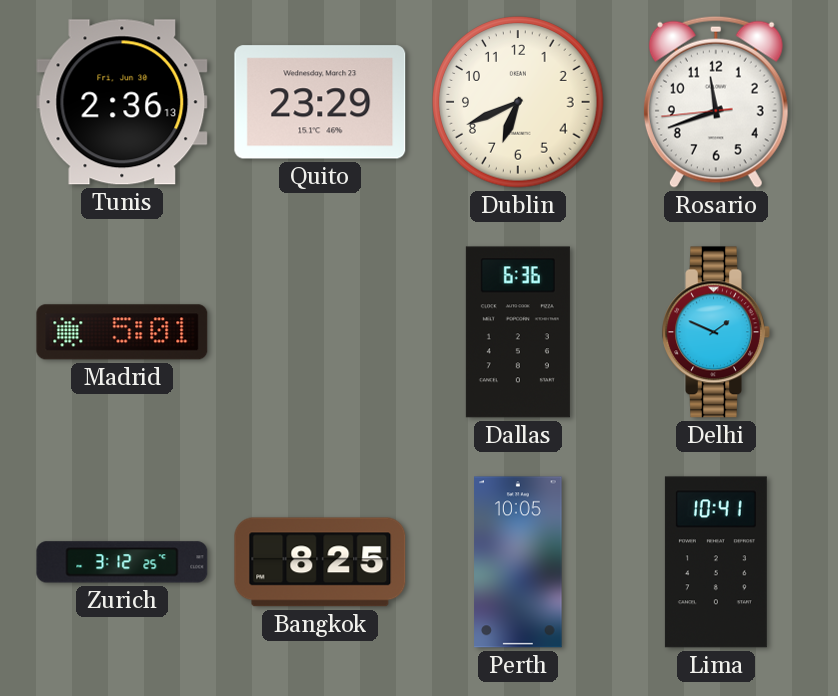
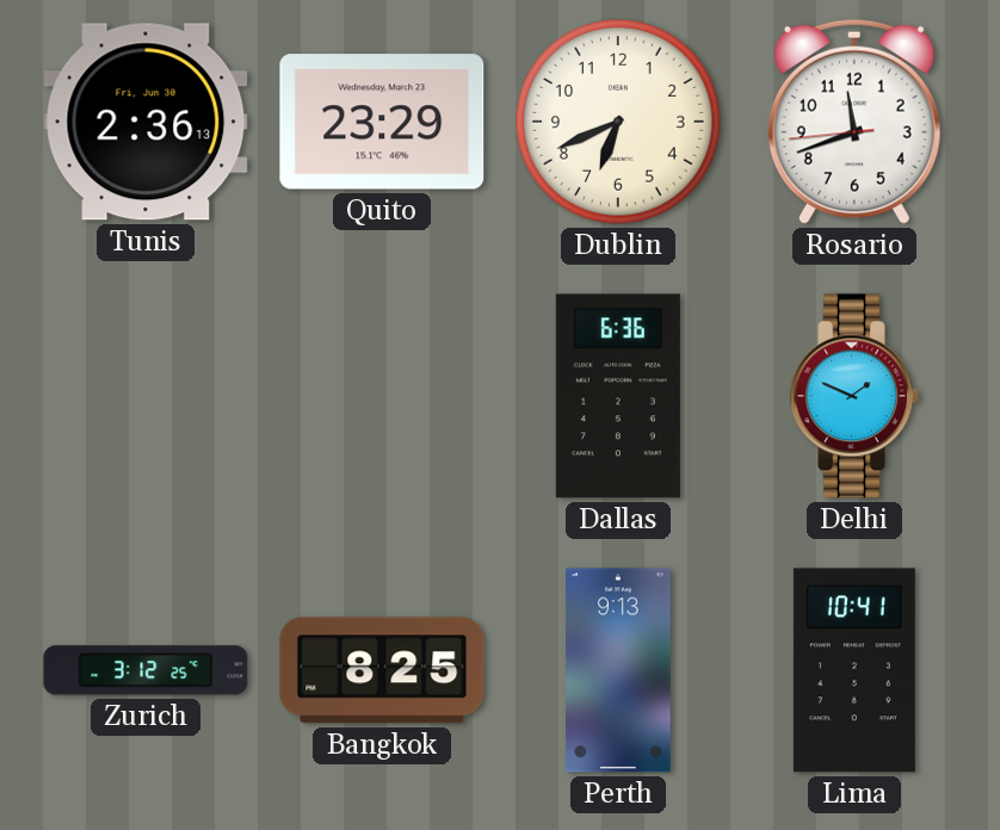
Madrid: 5:01 -> none (122, 332)
Perth: 10:05 -> 9:13 (618, 670)
